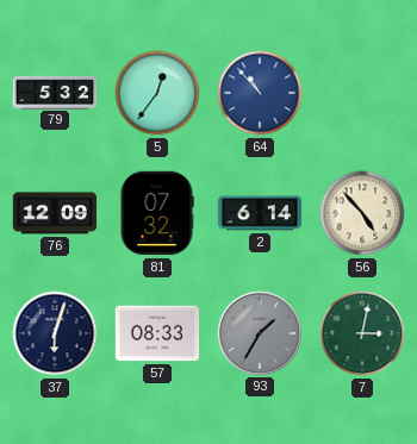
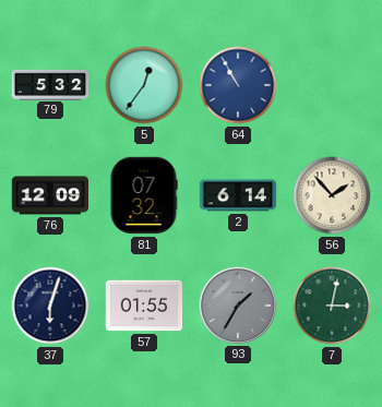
64: 10:53 -> 10:55 (238, 85)
56: 4:53 -> 1:53 (332, 195)
57: 08:33 -> 01:55 (144, 306)
